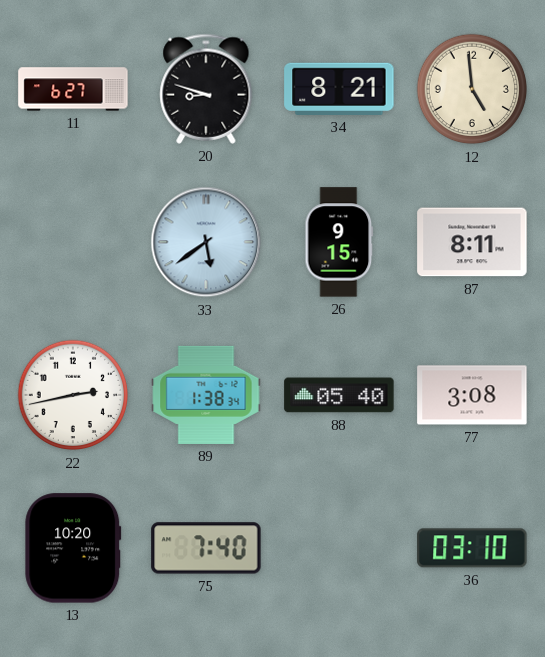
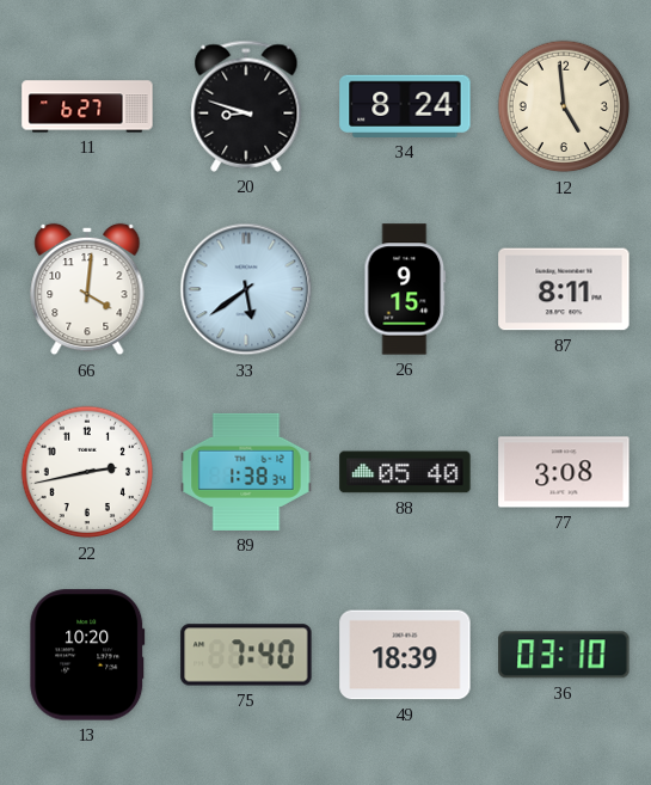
34: 8:21 -> 8:24 (405, 106)
66: none -> 4:01 (87, 289)
49: none -> 18:39 (405, 655)
